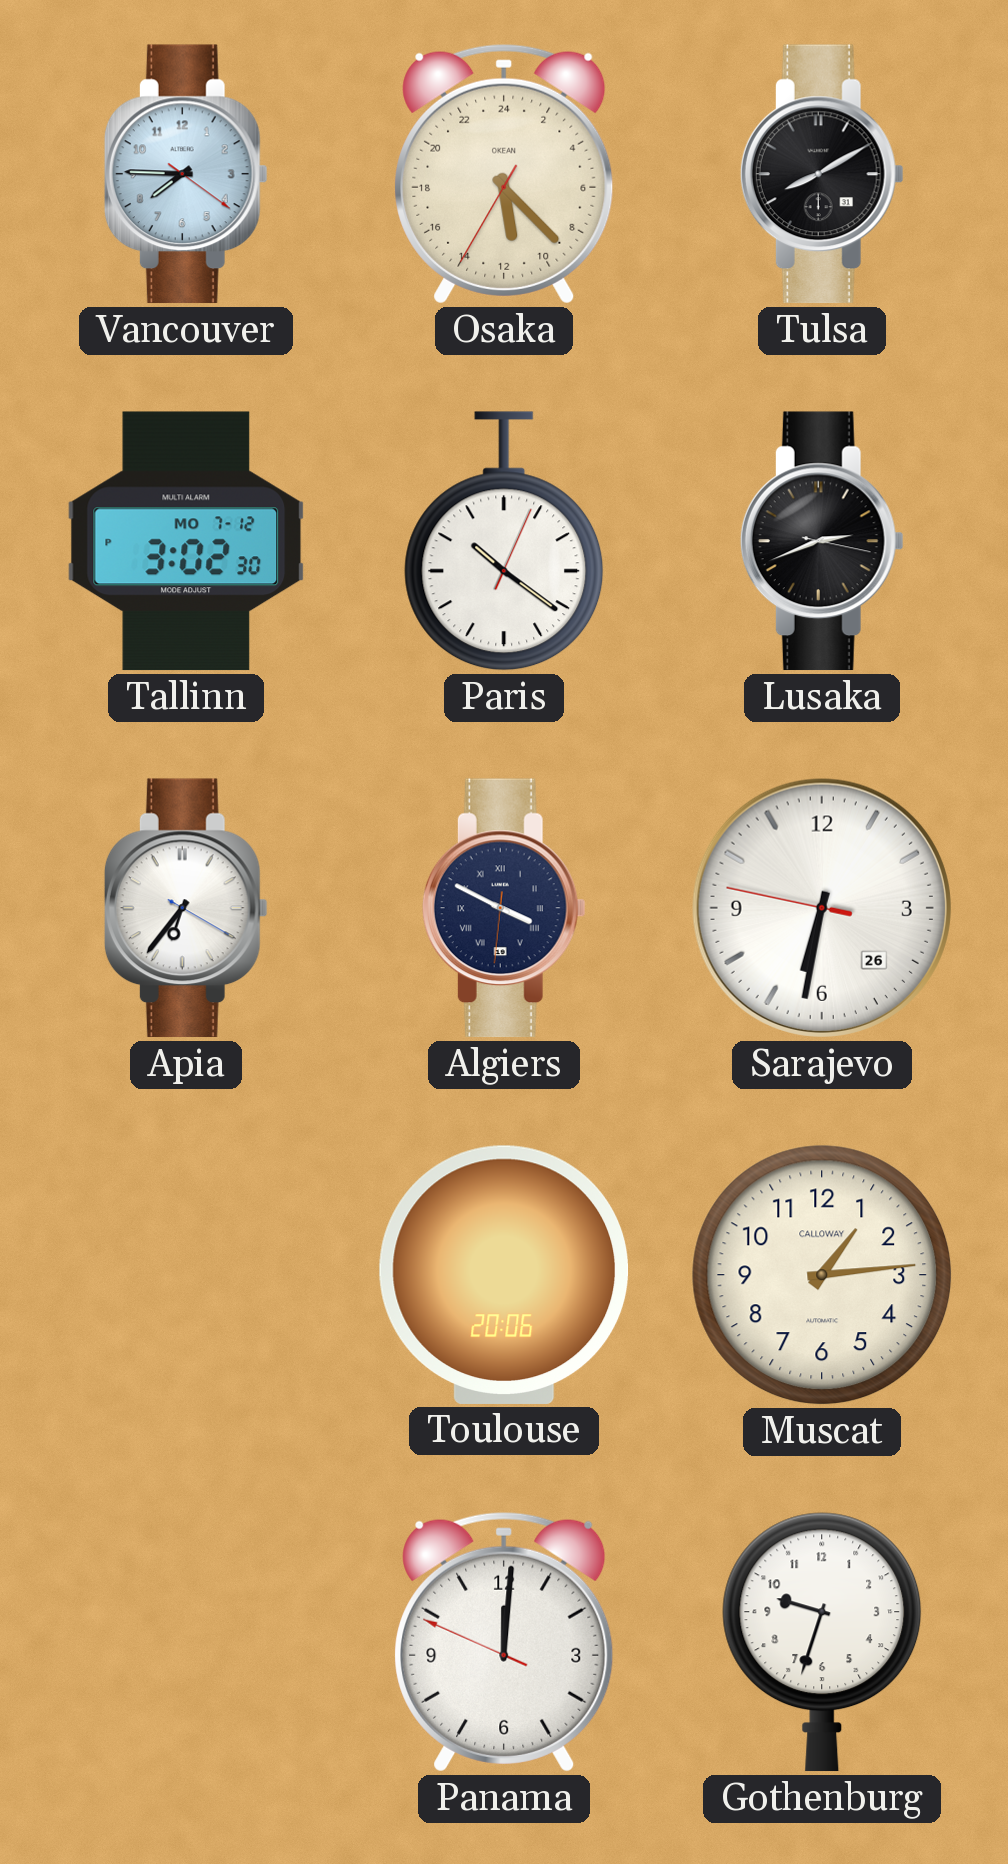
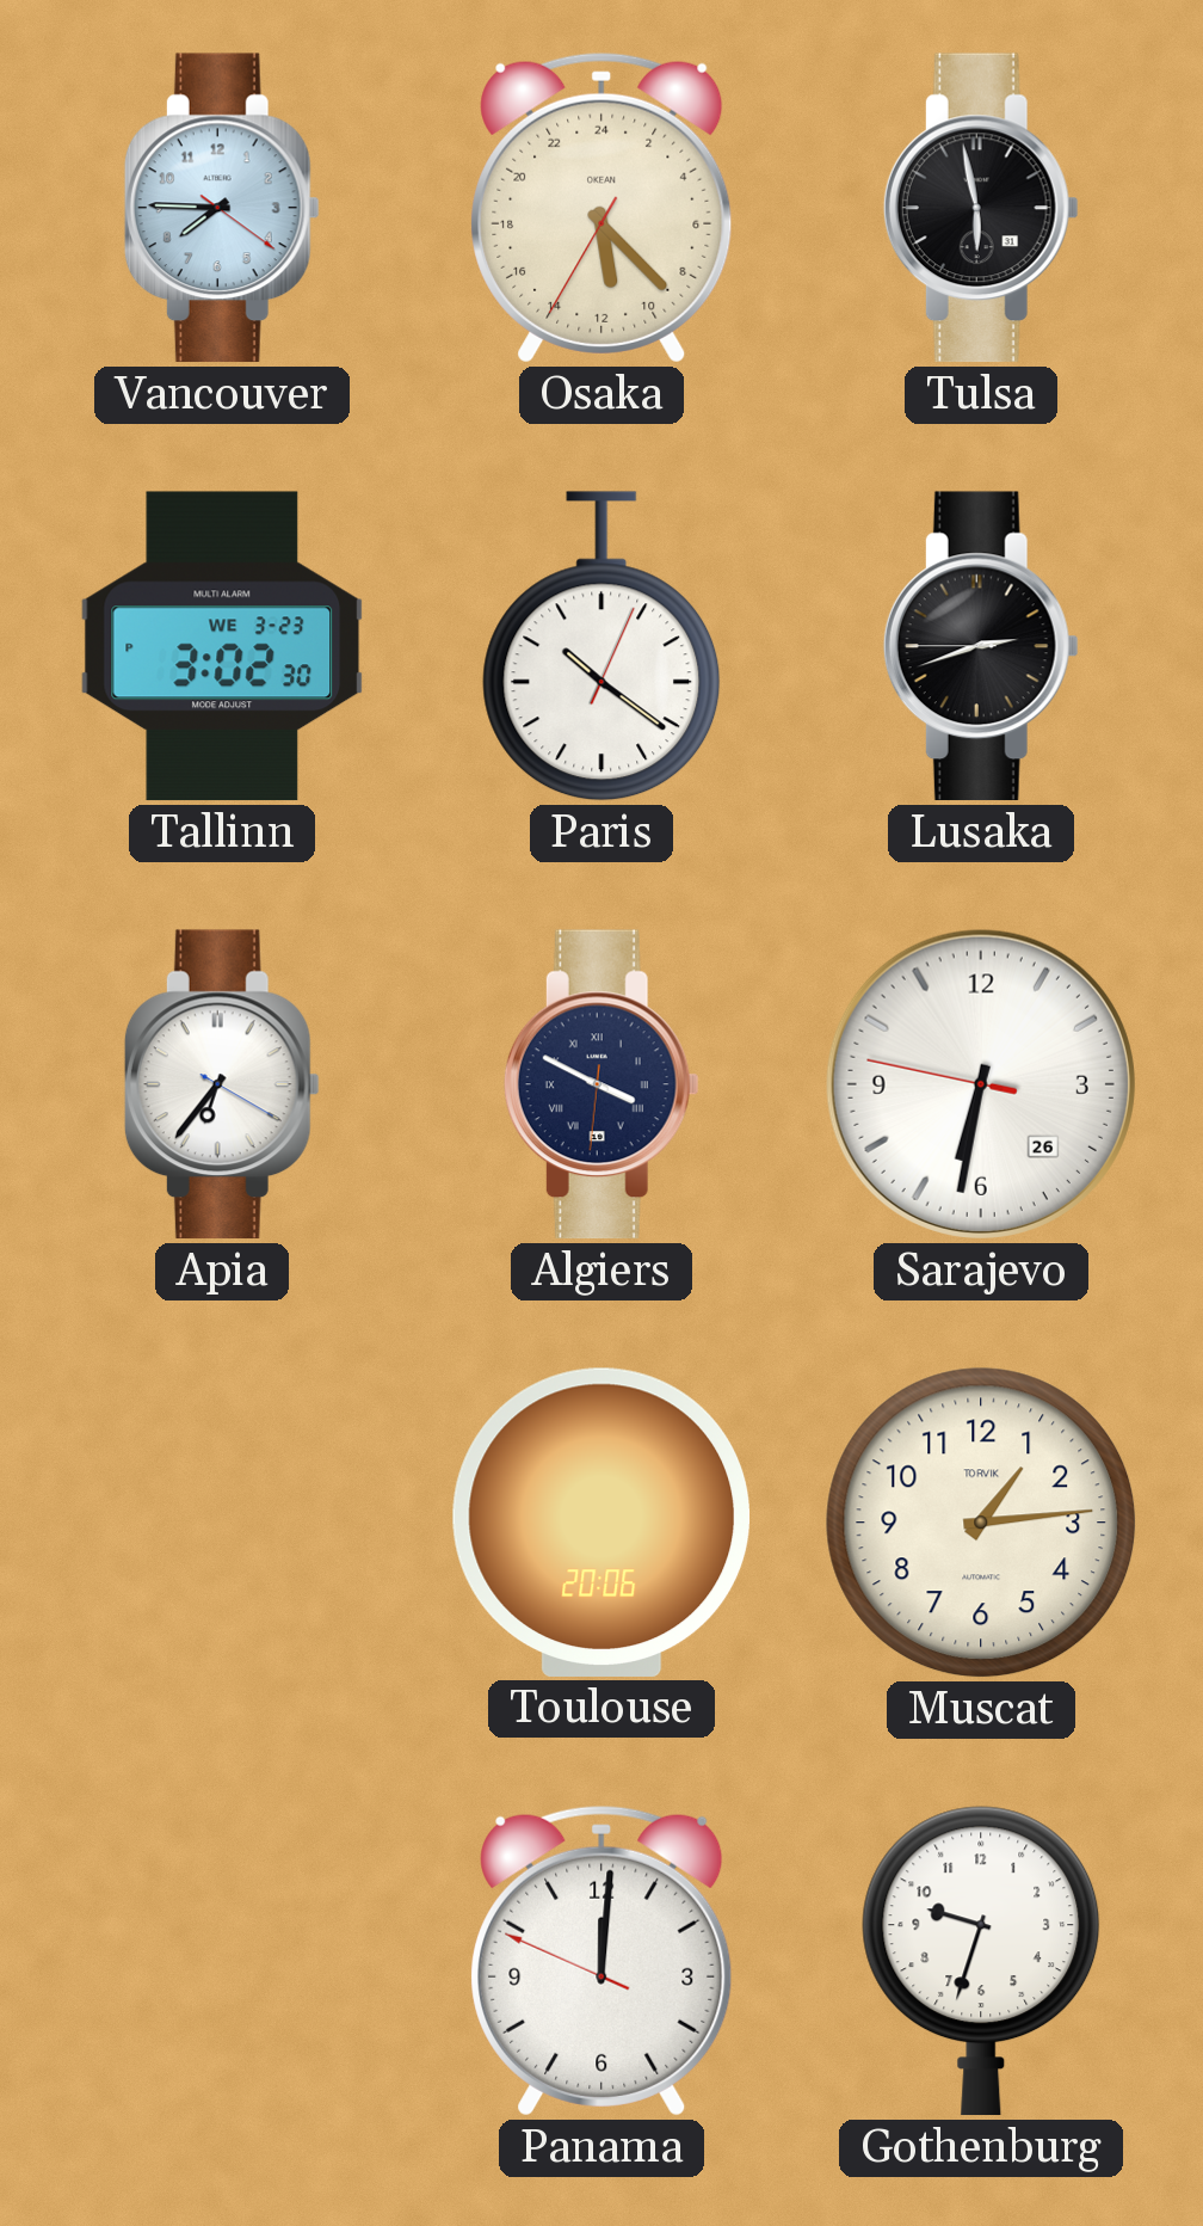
Tulsa: 8:10 -> 5:58 (981, 208)
Tallinn date: MO 7-12 -> WE 3-23 (222, 646)
Lusaka: 2:41:17 -> 2:41:45 (981, 646)
Muscat brand: CALLOWAY -> TORVIK (981, 1523)
